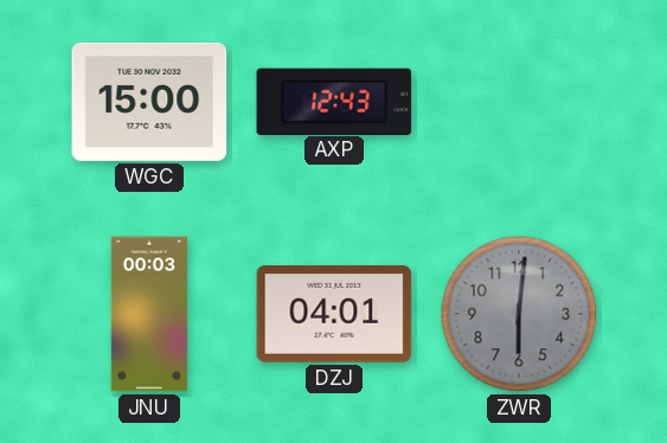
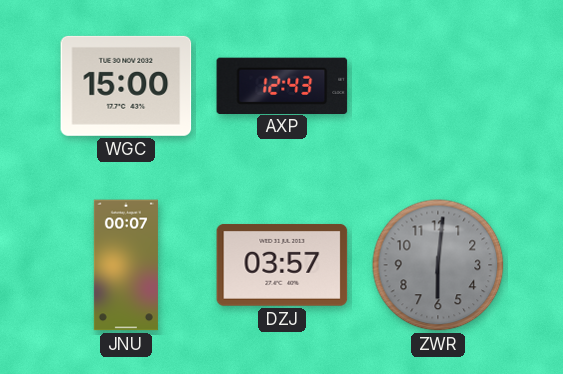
JNU: 00:03 -> 00:07 (126, 265)
DZJ: 04:01 -> 03:57 (282, 265)
